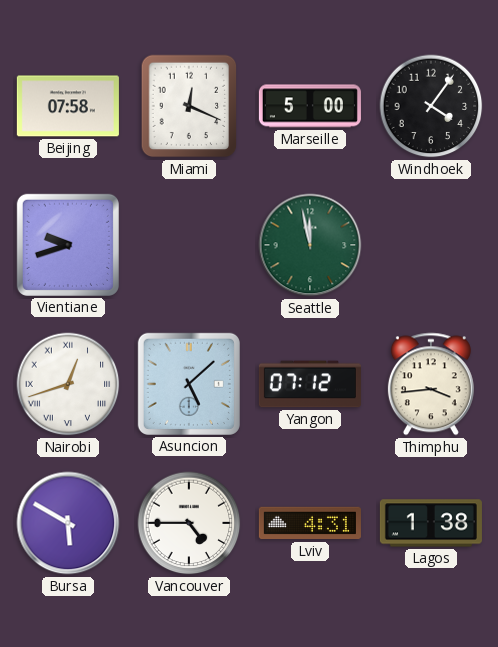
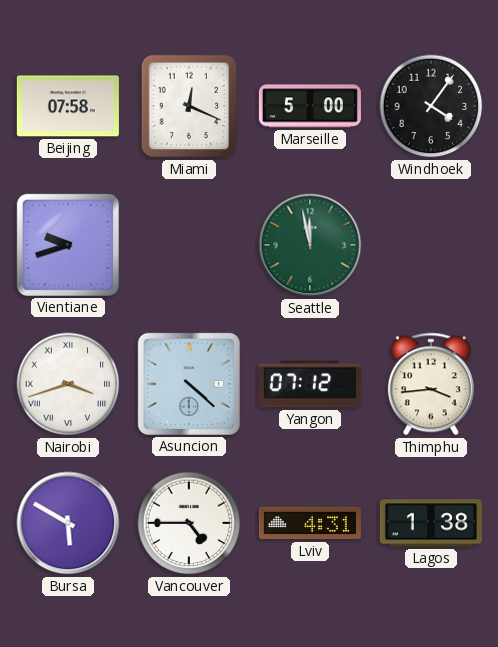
Nairobi: 12:42 -> 3:42 (68, 384)
Asuncion: 5:08 -> 4:22 (189, 384)
